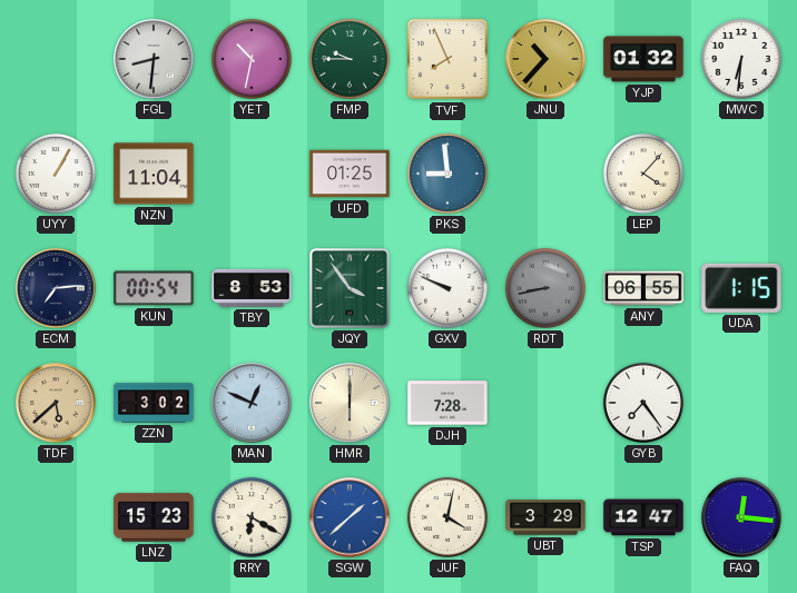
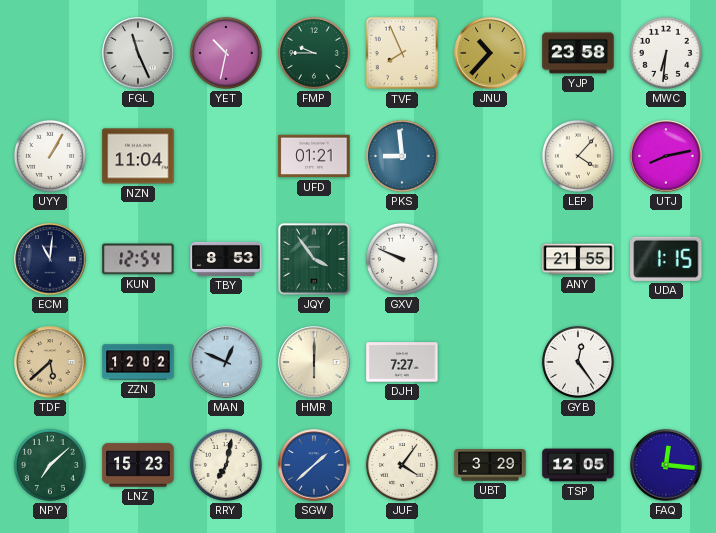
FGL: 8:31 -> 11:26 (138, 53)
YJP: 01:32 -> 23:58 (578, 53)
UFD: 01:25 -> 01:21 (314, 156)
UTJ: none -> 8:13 (666, 156)
ECM: 7:14 -> 11:01 (50, 259)
KUN: 00:54 -> 12:54 (138, 259)
RDT: 8:43 -> none (545, 288)
ANY: 06:55 -> 21:55 (578, 259)
ZZN: 3:02 -> 12:02 (138, 362)
DJH: 7:28 -> 7:27 (402, 362)
GYB: 7:24 -> 12:24 (578, 362)
NPY: none -> 7:08 (50, 465)
RRY: 6:20 -> 7:02 (226, 465)
JUF: 4:02 -> 4:06 (402, 465)
TSP: 12:47 -> 12:05 (578, 465)
